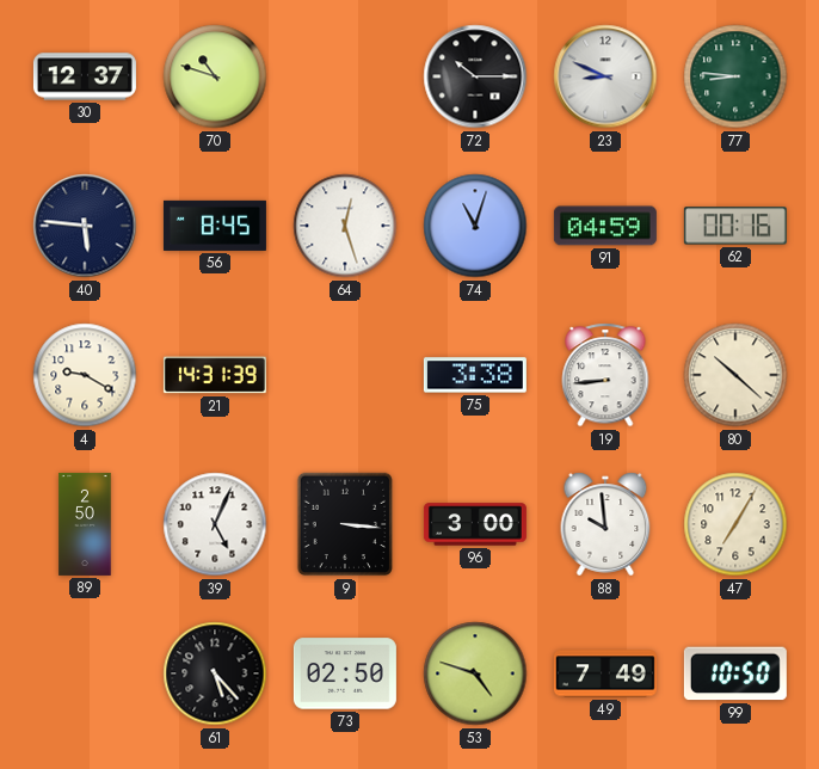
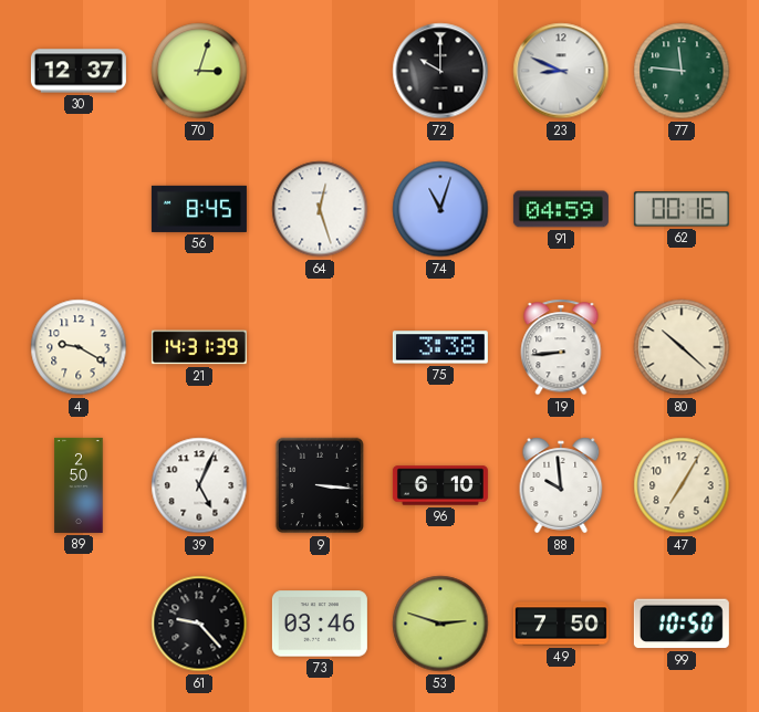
70: 10:48 -> 3:03 (199, 71)
72: 10:15 -> 10:00 (440, 71)
77: 8:46 -> 11:46 (682, 71)
40: 5:46 -> none (85, 226)
96: 3:00 -> 6:10 (440, 485)
61: 5:23 -> 9:23 (199, 624)
73: 02:50 -> 03:46 (320, 624)
53: 4:48 -> 2:48 (440, 624)
49: 7:49 -> 7:50 (561, 624)
